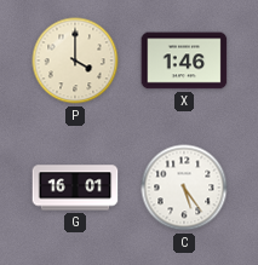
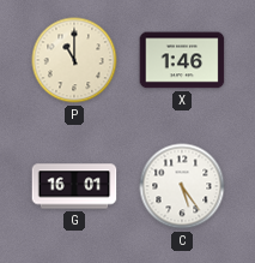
P: 4:00 -> 11:00 (74, 60)
